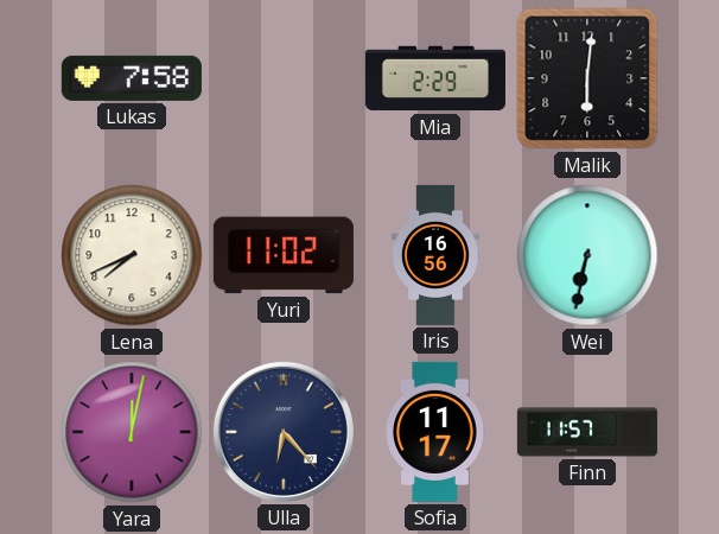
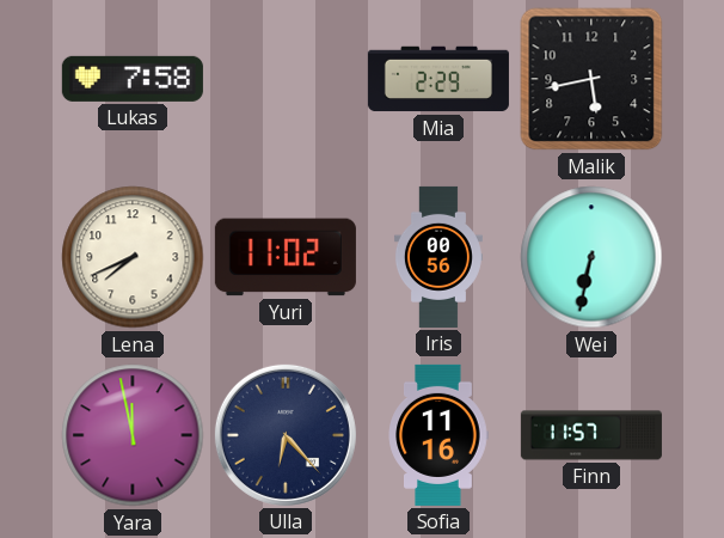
Malik: 6:01 -> 5:43 (591, 79)
Iris: 16:56 -> 00:56 (438, 257)
Yara: 12:02 -> 11:58 (133, 435)
Sofia: 11:17 -> 11:16 (438, 435)
